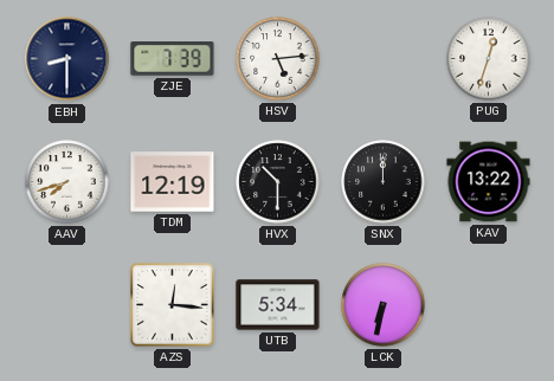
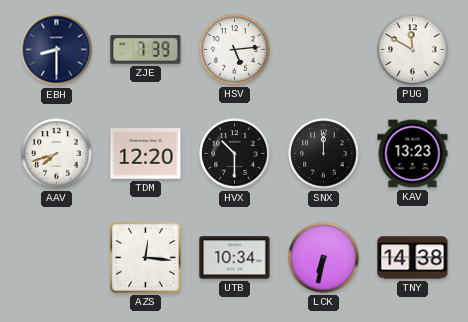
PUG: 12:33 -> 11:50 (413, 50)
TDM: 12:19 -> 12:20 (146, 154)
KAV: 13:22 -> 13:23 (413, 154)
UTB: 5:34 -> 10:34 (235, 258)
TNY: none -> 14:38 (413, 258)
